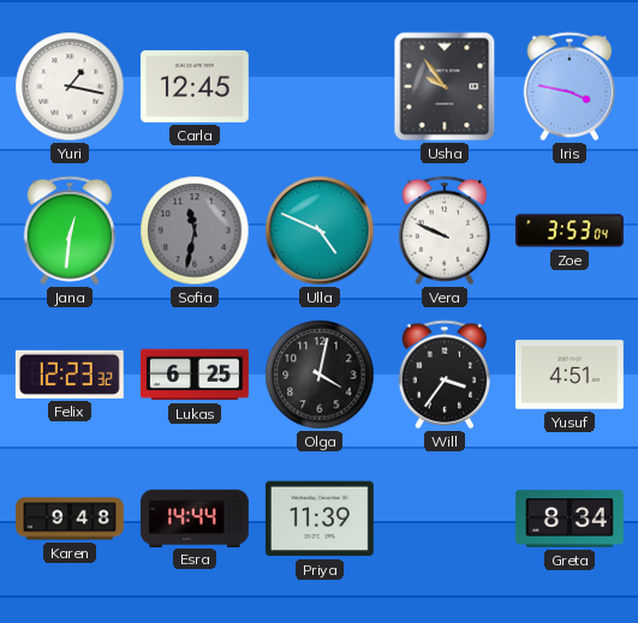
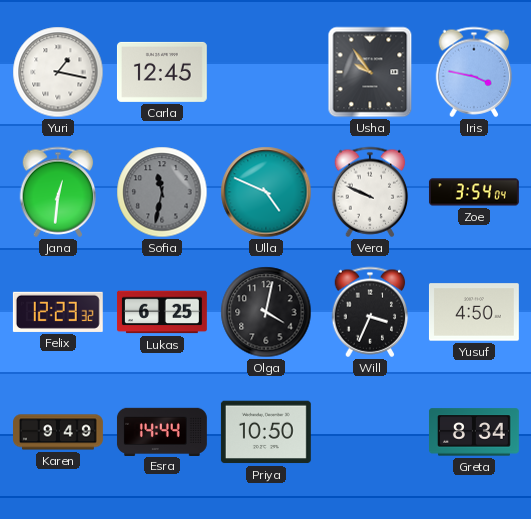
Zoe: 3:53 -> 3:54 (474, 192)
Will: 3:36 -> 3:34 (370, 312)
Yusuf: 4:51 -> 4:50 (474, 312)
Karen: 9:48 -> 9:49 (59, 432)
Priya: 11:39 -> 10:50 (266, 432)
